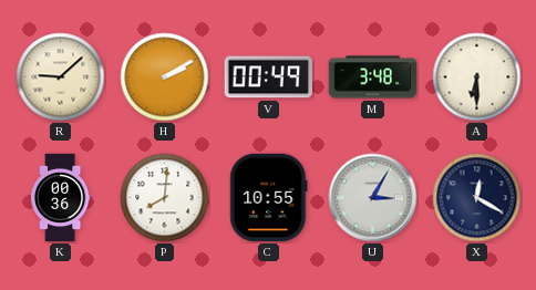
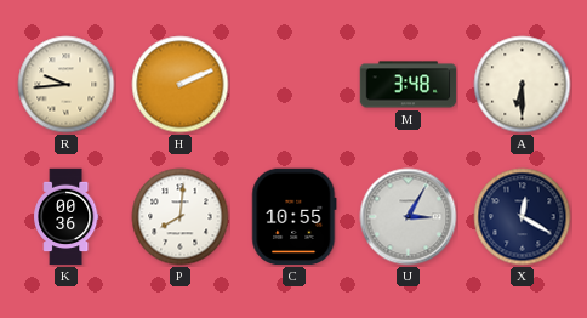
R: 9:08 -> 9:44 (67, 85)
H: 2:10 -> 2:11 (181, 85)
V: 00:49 -> none (269, 77)
